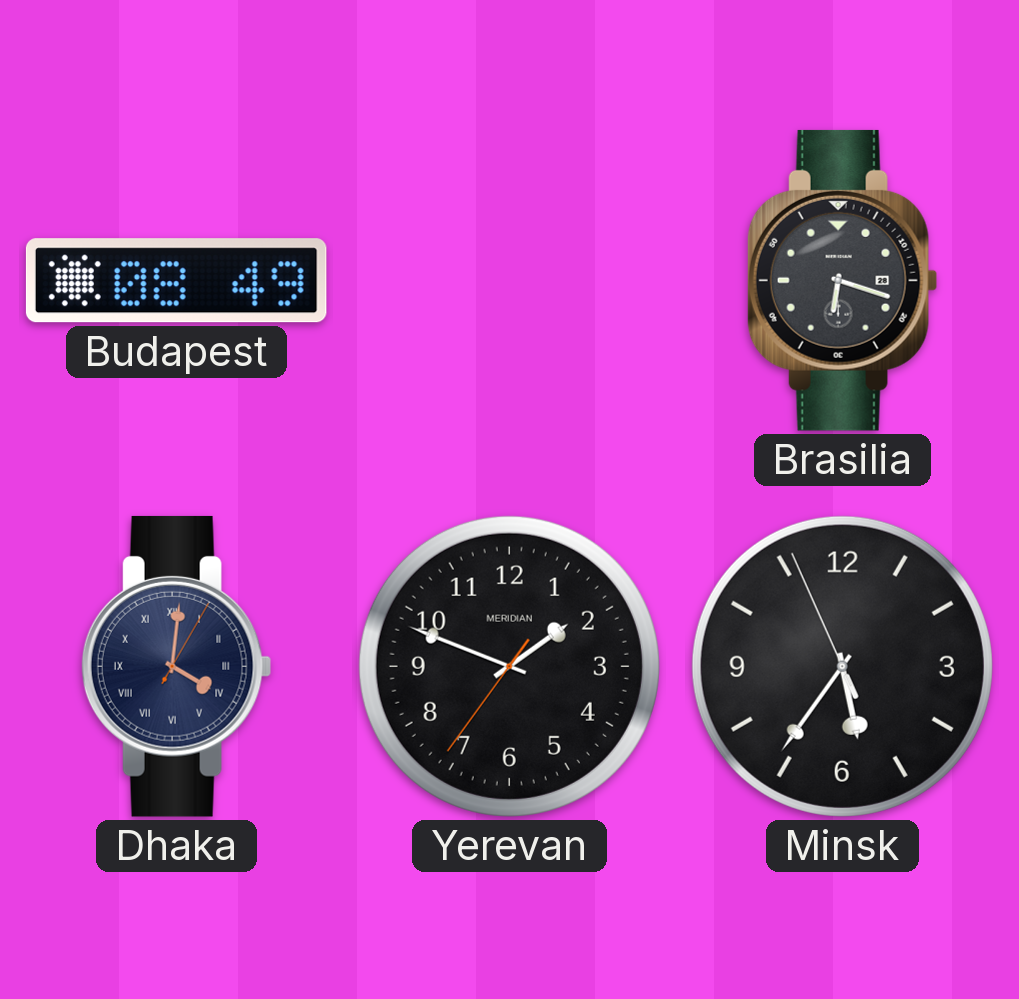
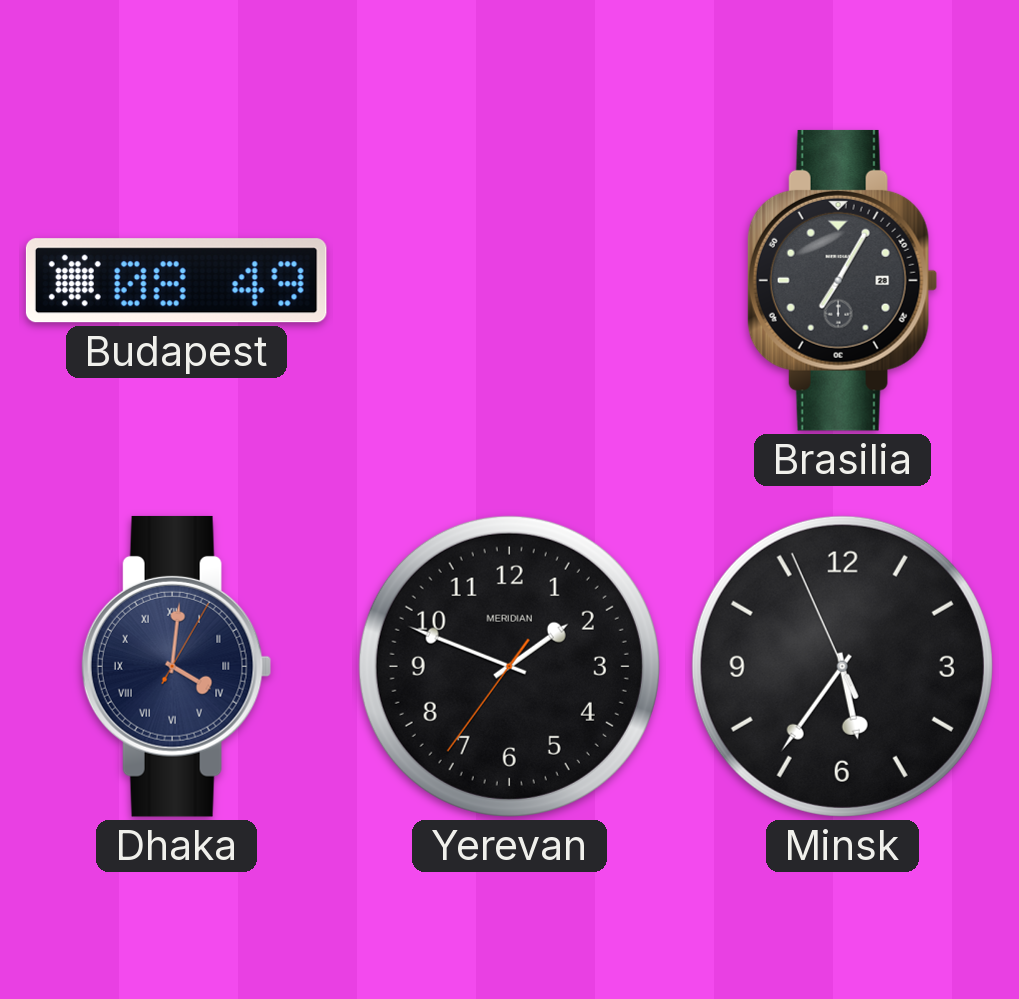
Brasilia: 6:18 -> 7:05 (842, 280)
